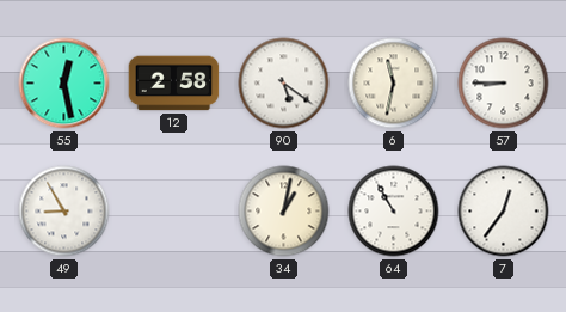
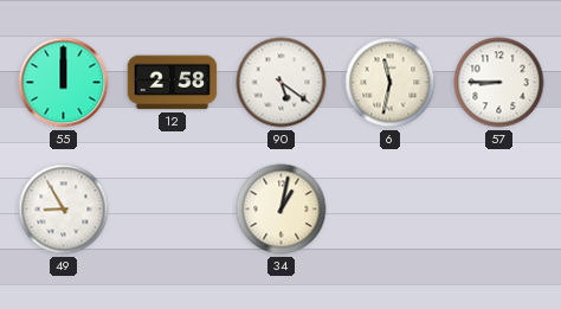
55: 12:28 -> 12:00 (64, 83)
64: 10:55 -> none (394, 212)
7: 12:36 -> none (504, 212)
